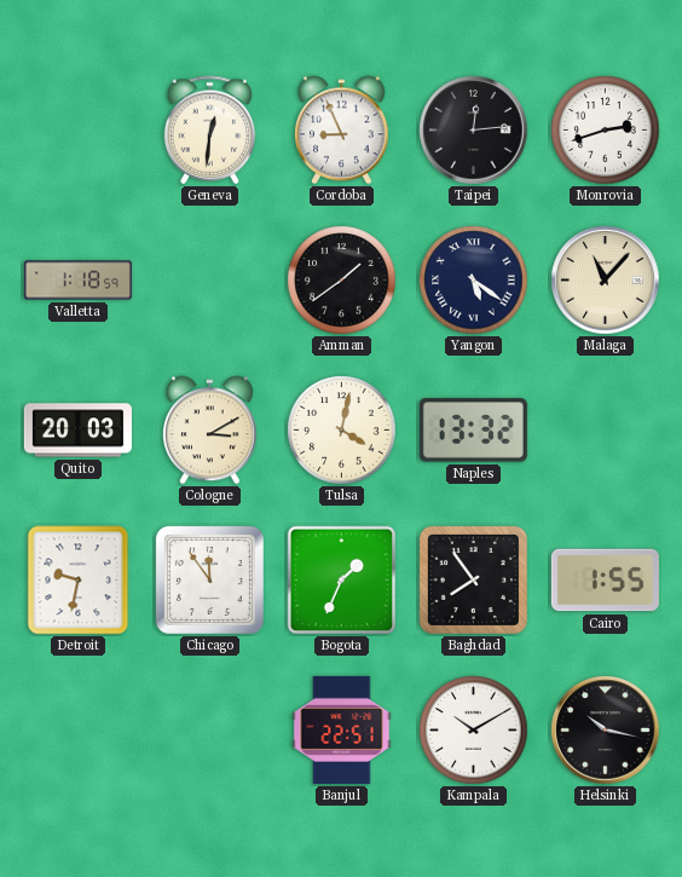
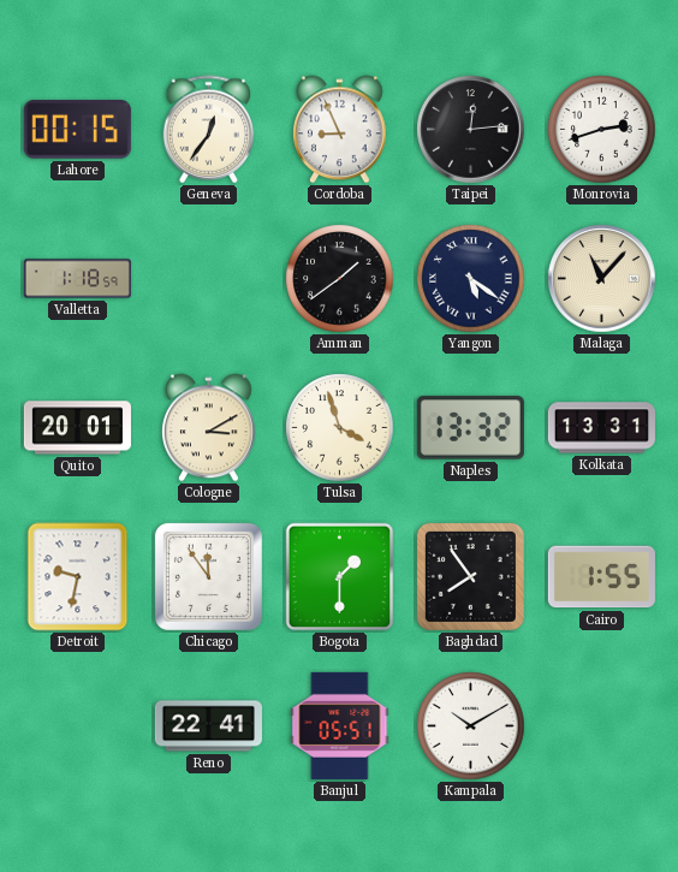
Lahore: none -> 00:15 (77, 130)
Geneva: 12:31 -> 12:36 (209, 130)
Quito: 20:03 -> 20:01 (77, 428)
Tulsa: 4:02 -> 3:57 (340, 428)
Kolkata: none -> 13:31 (601, 428)
Bogota: 1:34 -> 1:30 (340, 577)
Reno: none -> 22:41 (208, 726)
Banjul: 22:51 -> 05:51 (340, 725)
Helsinki: 10:17 -> none (606, 731)
